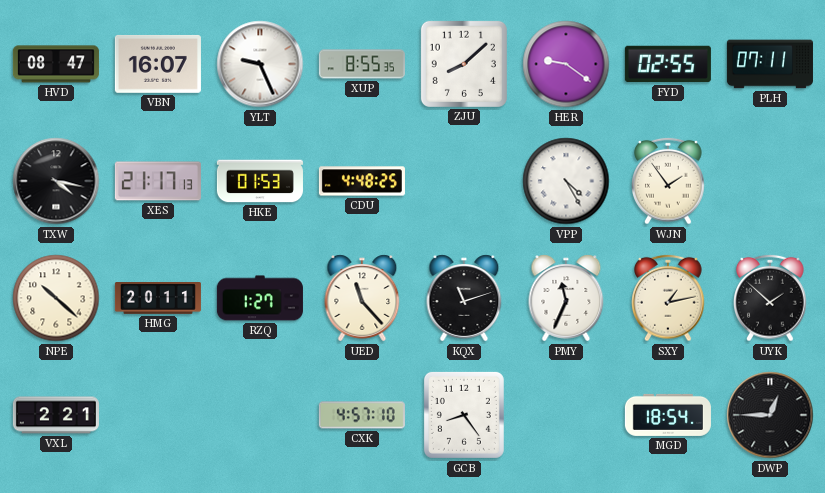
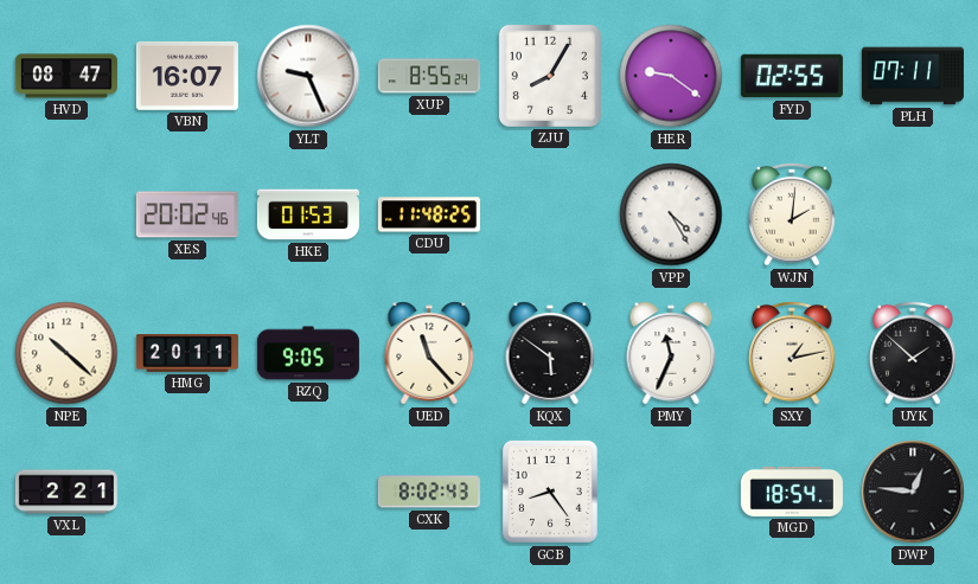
XUP: 8:55:35 -> 8:55:24 (429, 76)
ZJU: 8:08 -> 8:05 (550, 76)
TXW: 4:17 -> none (56, 181)
XES: 21:17 -> 20:02 (187, 214)
CDU: 4:48 -> 11:48 (429, 214)
WJN: 1:54 -> 2:01 (792, 214)
RZQ: 1:27 -> 9:05 (308, 353)
KQX: 11:12 -> 5:51 (550, 353)
CXK: 4:57 -> 8:02 (429, 492)
DWP: 12:45 -> 12:46 (913, 492)
